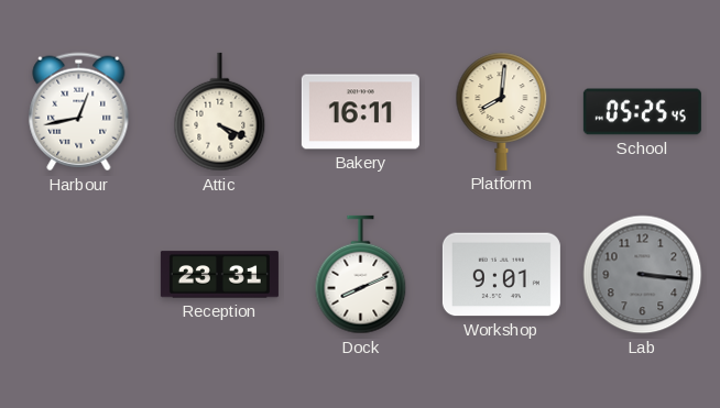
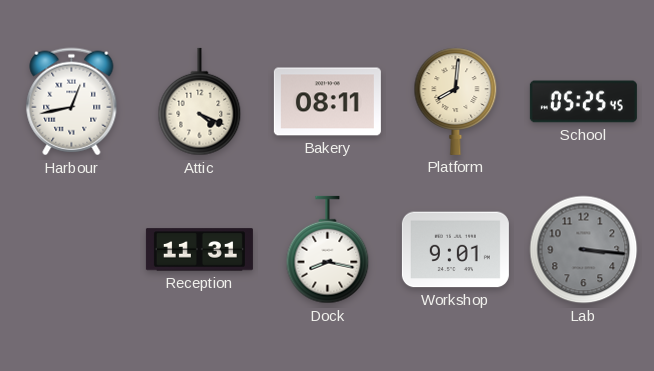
Bakery: 16:11 -> 08:11 (327, 102)
Reception: 23:31 -> 11:31 (199, 250)
Dock: 8:11 -> 8:17 (328, 250)
